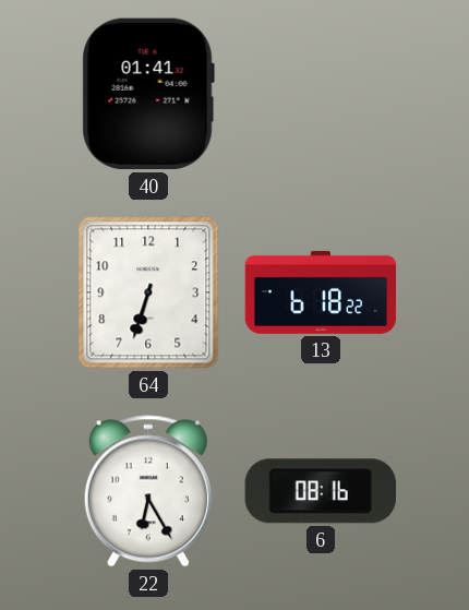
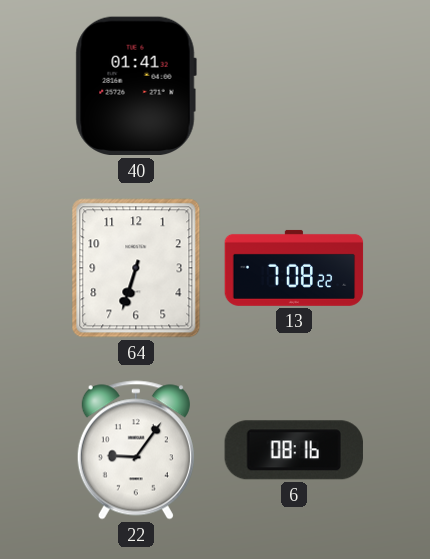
13: 6:18 -> 7:08 (294, 268)
22: 6:25 -> 9:06 (136, 450)
